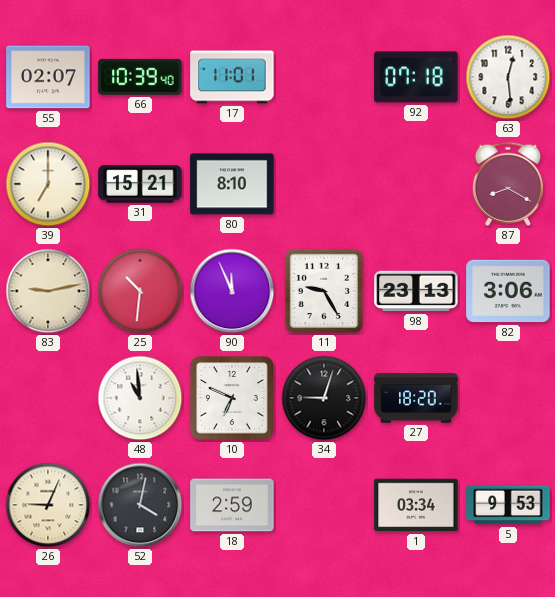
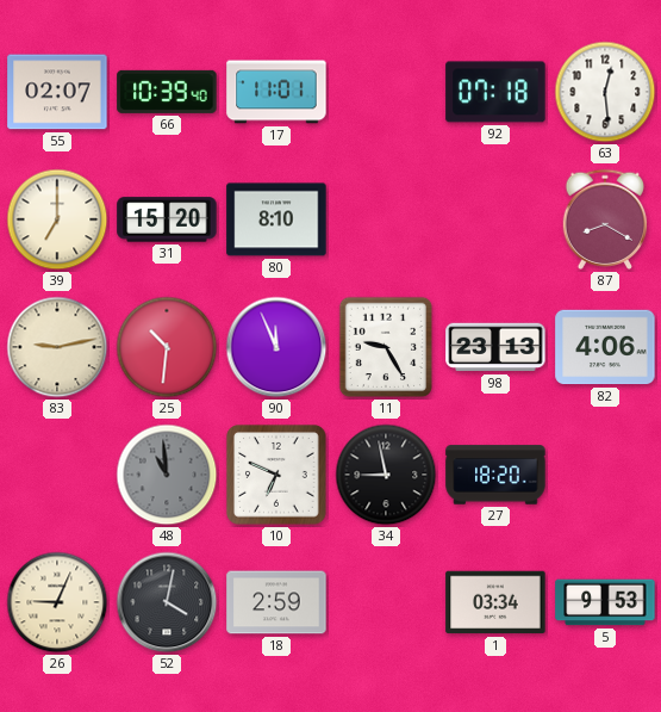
31: 15:21 -> 15:20 (167, 219)
82: 3:06 -> 4:06 (605, 347)
48 dial: white -> grey (167, 475)
34: 9:03 -> 8:58 (386, 475)
